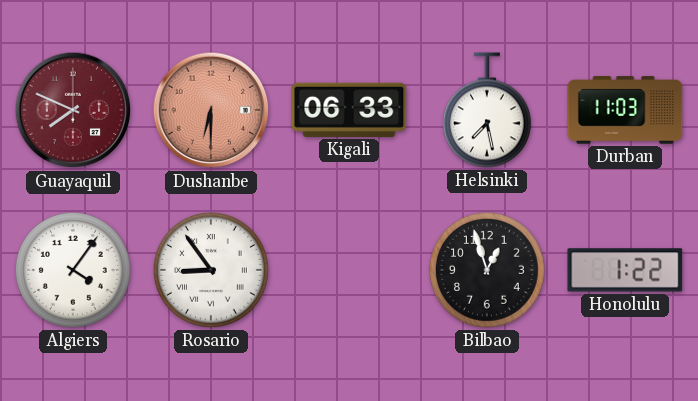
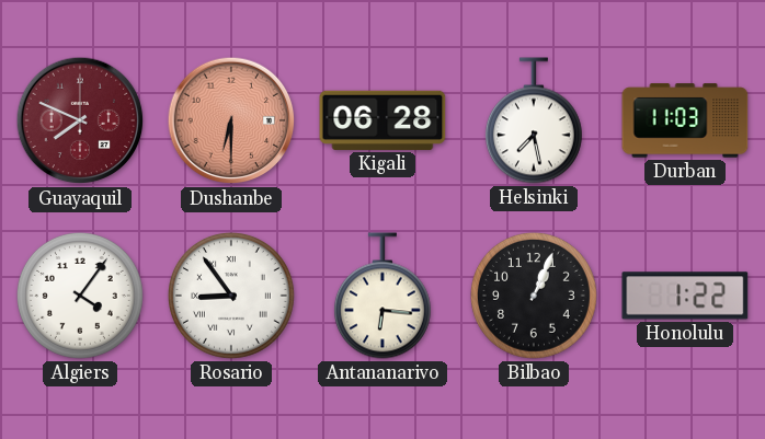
Kigali: 06:33 -> 06:28 (382, 120)
Antananarivo: none -> 6:16 (382, 296)
Bilbao: 12:57 -> 1:04 (534, 296)
